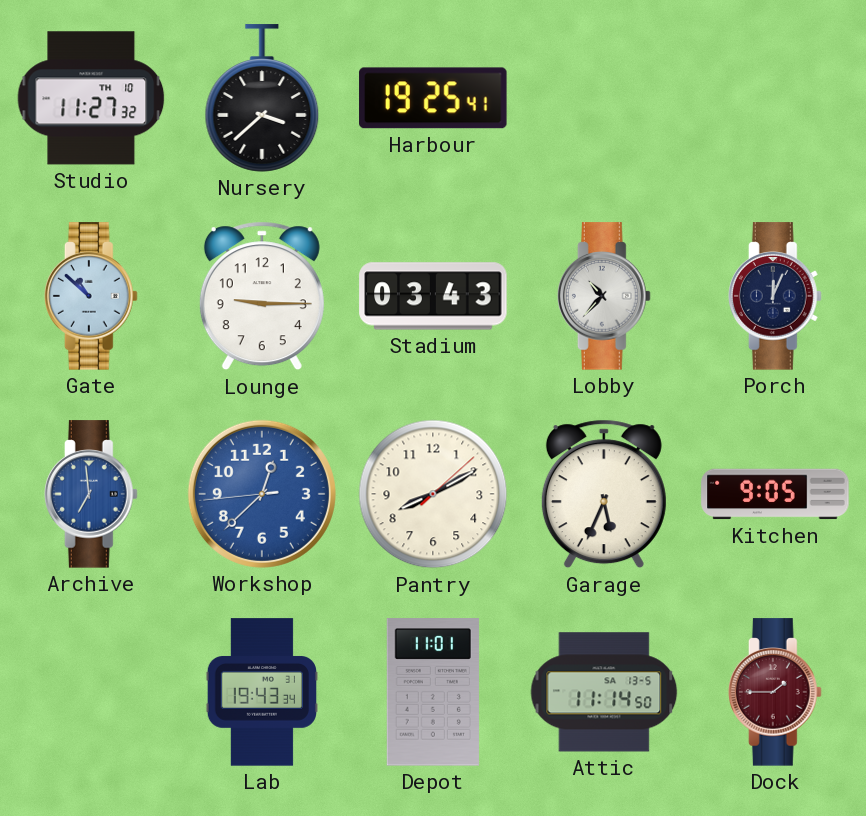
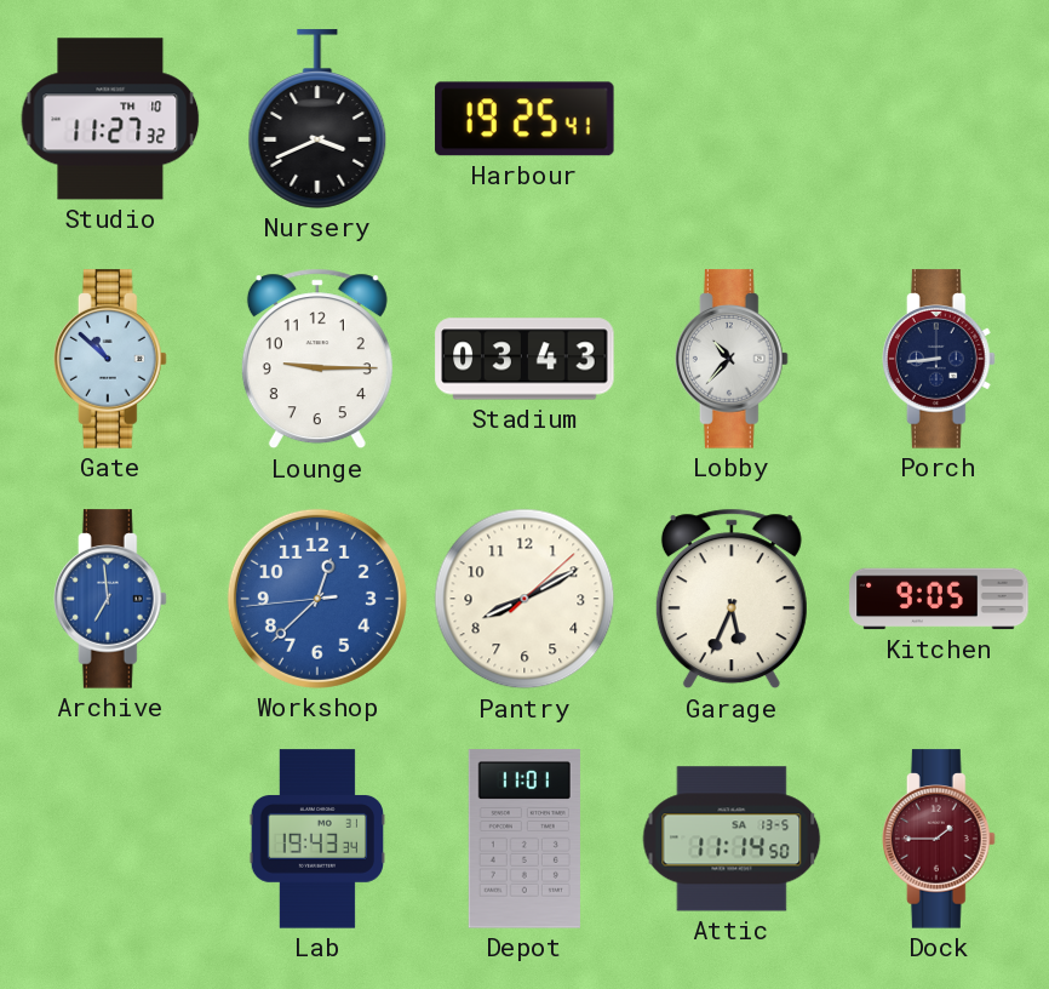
Nursery: 3:38 -> 3:41 (317, 119)
Porch: 12:04 -> 8:44 (939, 359)
